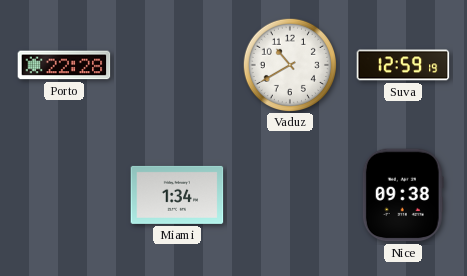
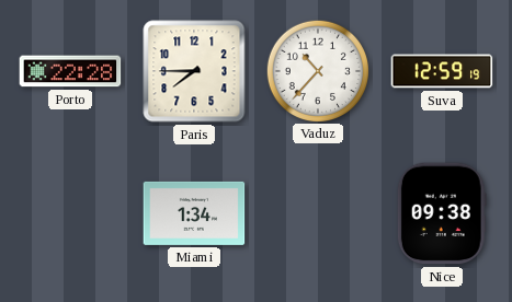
Paris: none -> 7:45 (194, 71)
Vaduz: 10:40 -> 10:37 (317, 70)
